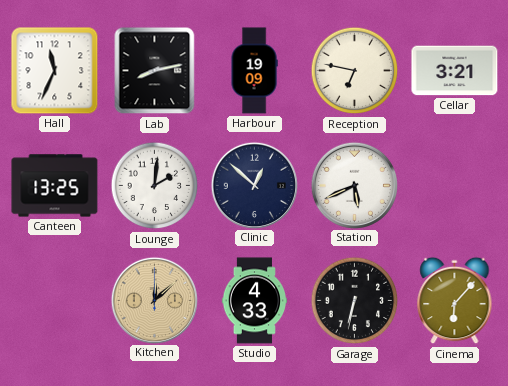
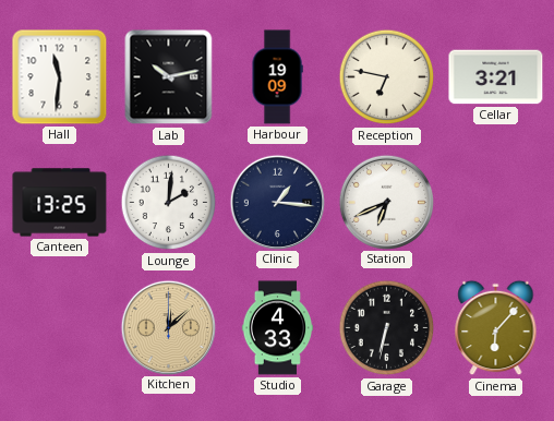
Hall: 11:34 -> 11:31 (60, 77)
Lab: 8:13 -> 10:13 (169, 77)
Clinic: 12:52 -> 1:16 (277, 202)
Station: 5:41 -> 6:41 (386, 202)
